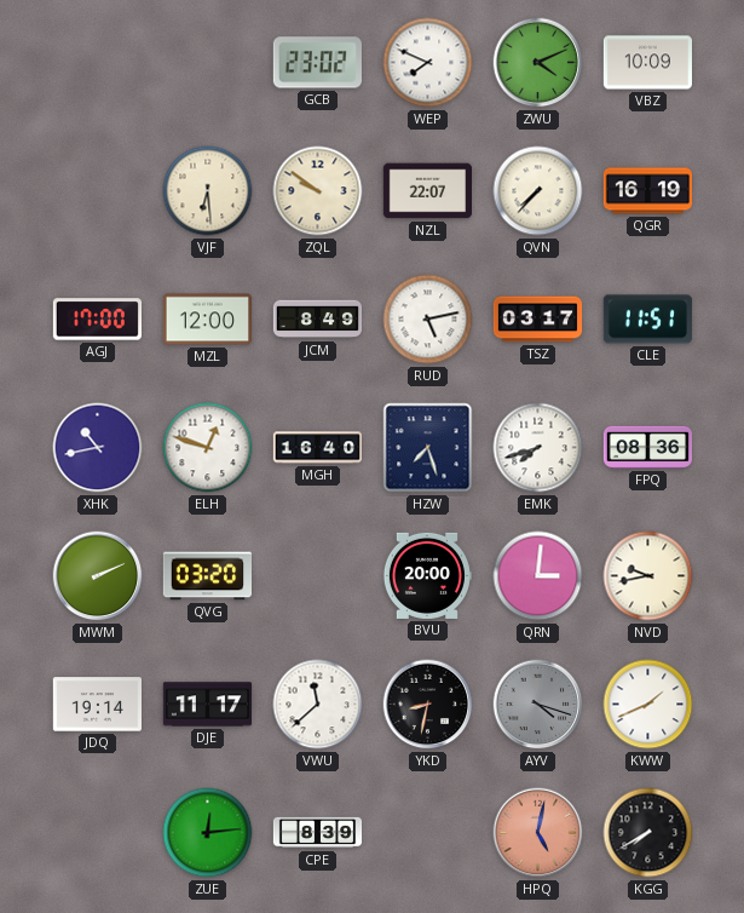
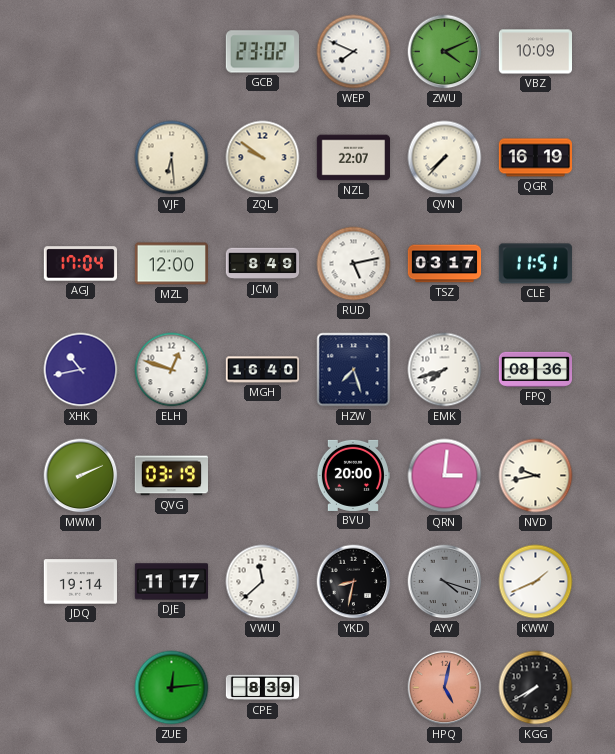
AGJ: 17:00 -> 17:04 (80, 264)
QVG: 03:20 -> 03:19 (171, 476)
